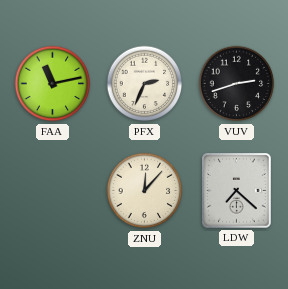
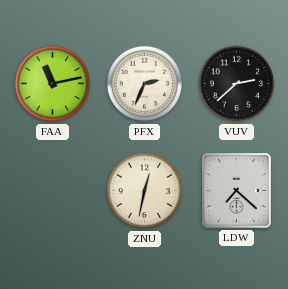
VUV: 2:42 -> 2:38 (237, 84)
ZNU: 12:07 -> 12:32 (145, 191)
